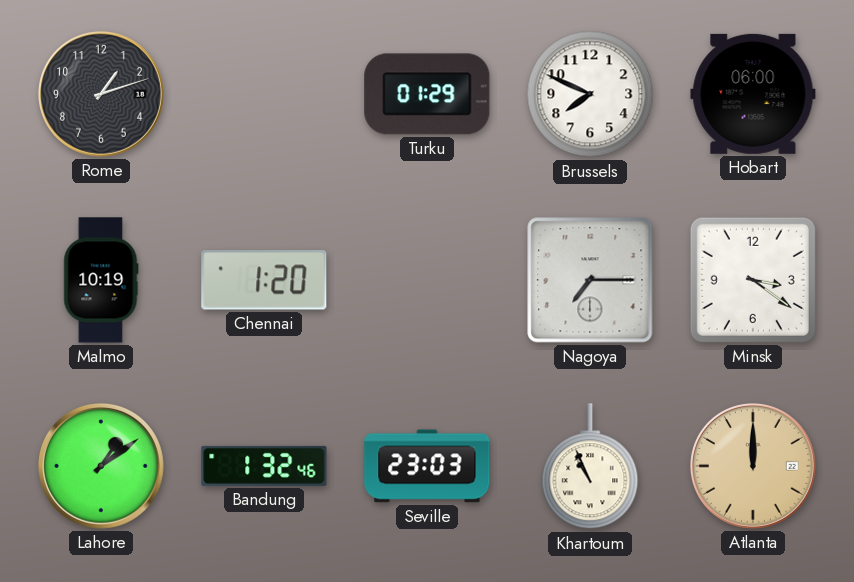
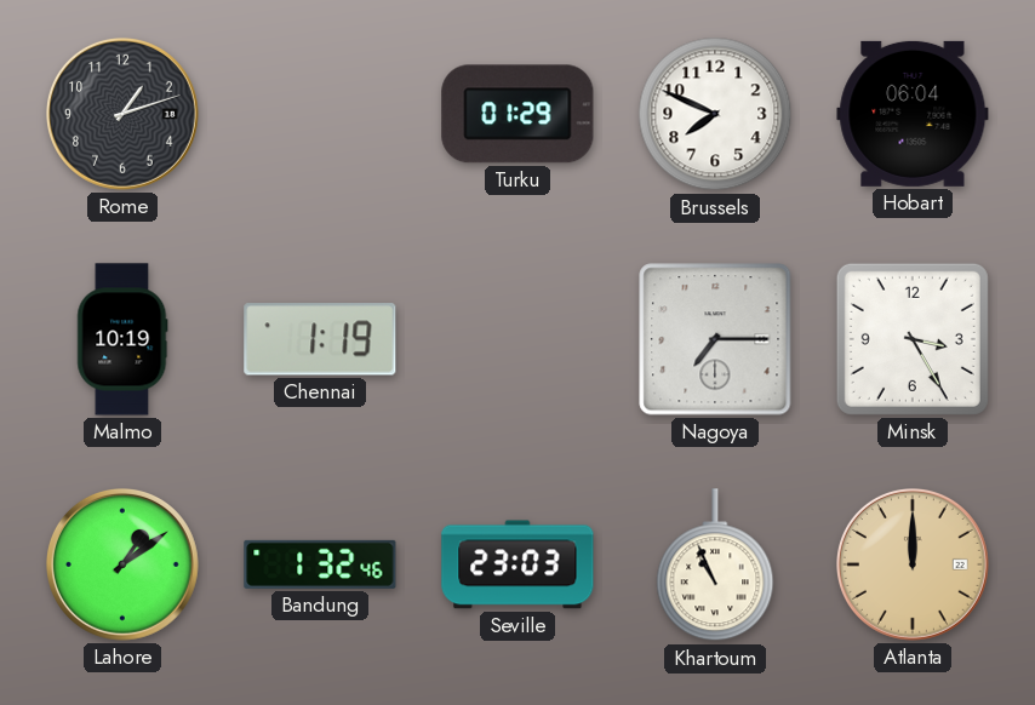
Hobart: 06:00 -> 06:04 (913, 114)
Chennai: 1:20 -> 1:19 (320, 339)
Minsk: 3:21 -> 3:25 (913, 339)
